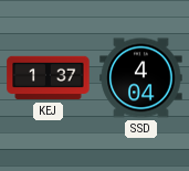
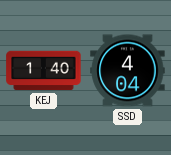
KEJ: 1:37 -> 1:40 (44, 71)
